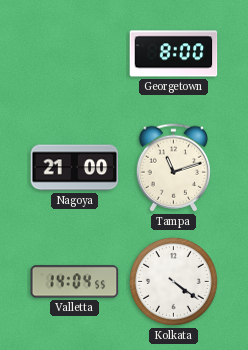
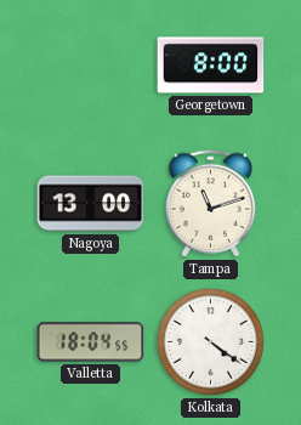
Nagoya: 21:00 -> 13:00 (91, 204)
Valletta: 14:04 -> 18:04 (91, 342)
